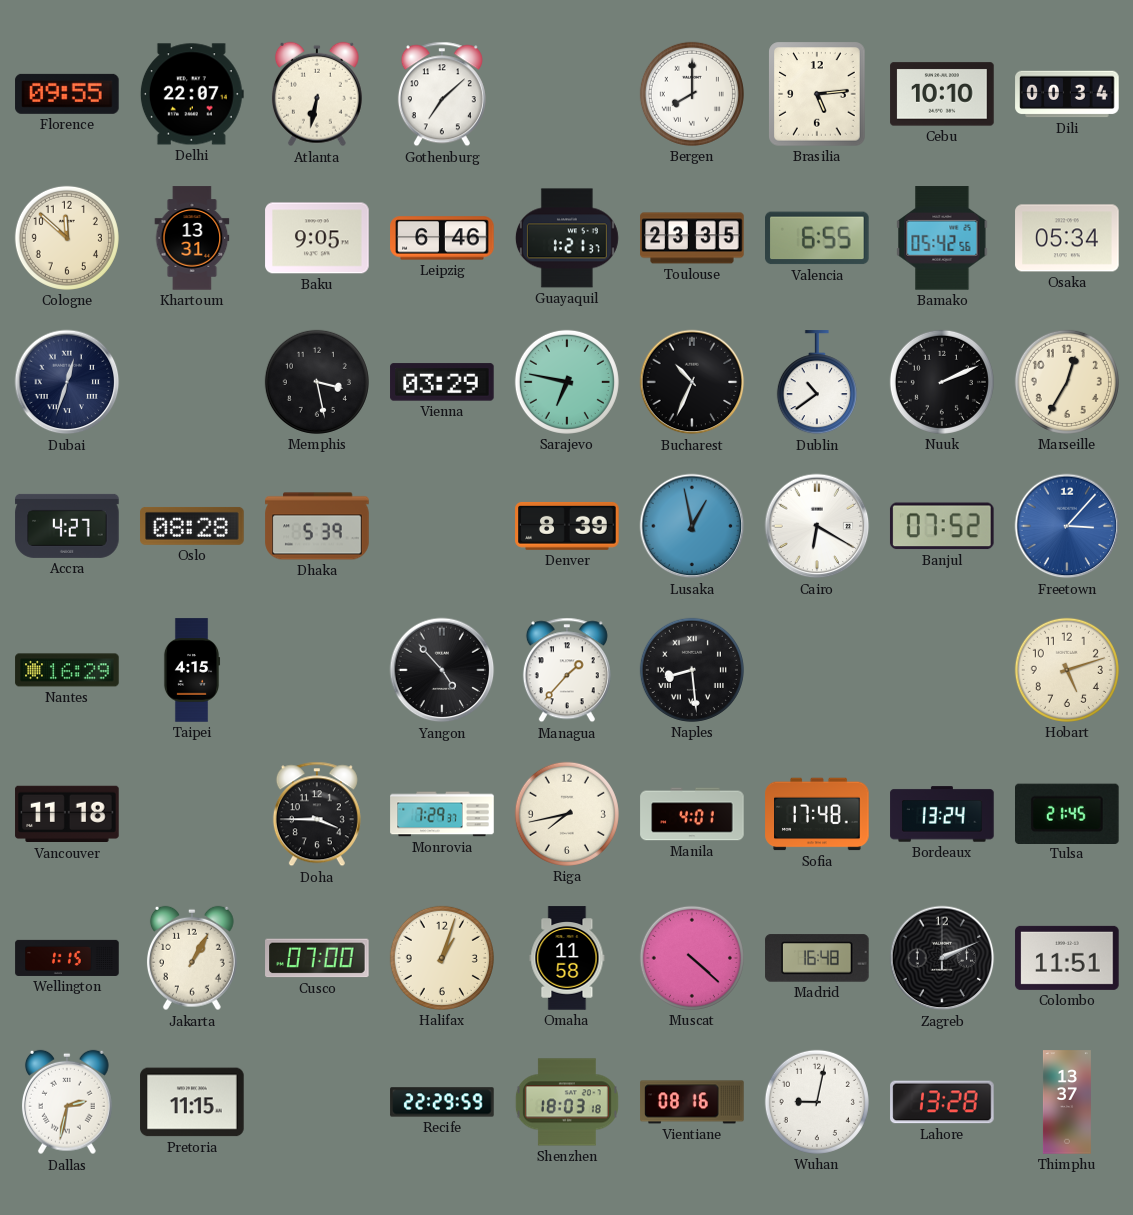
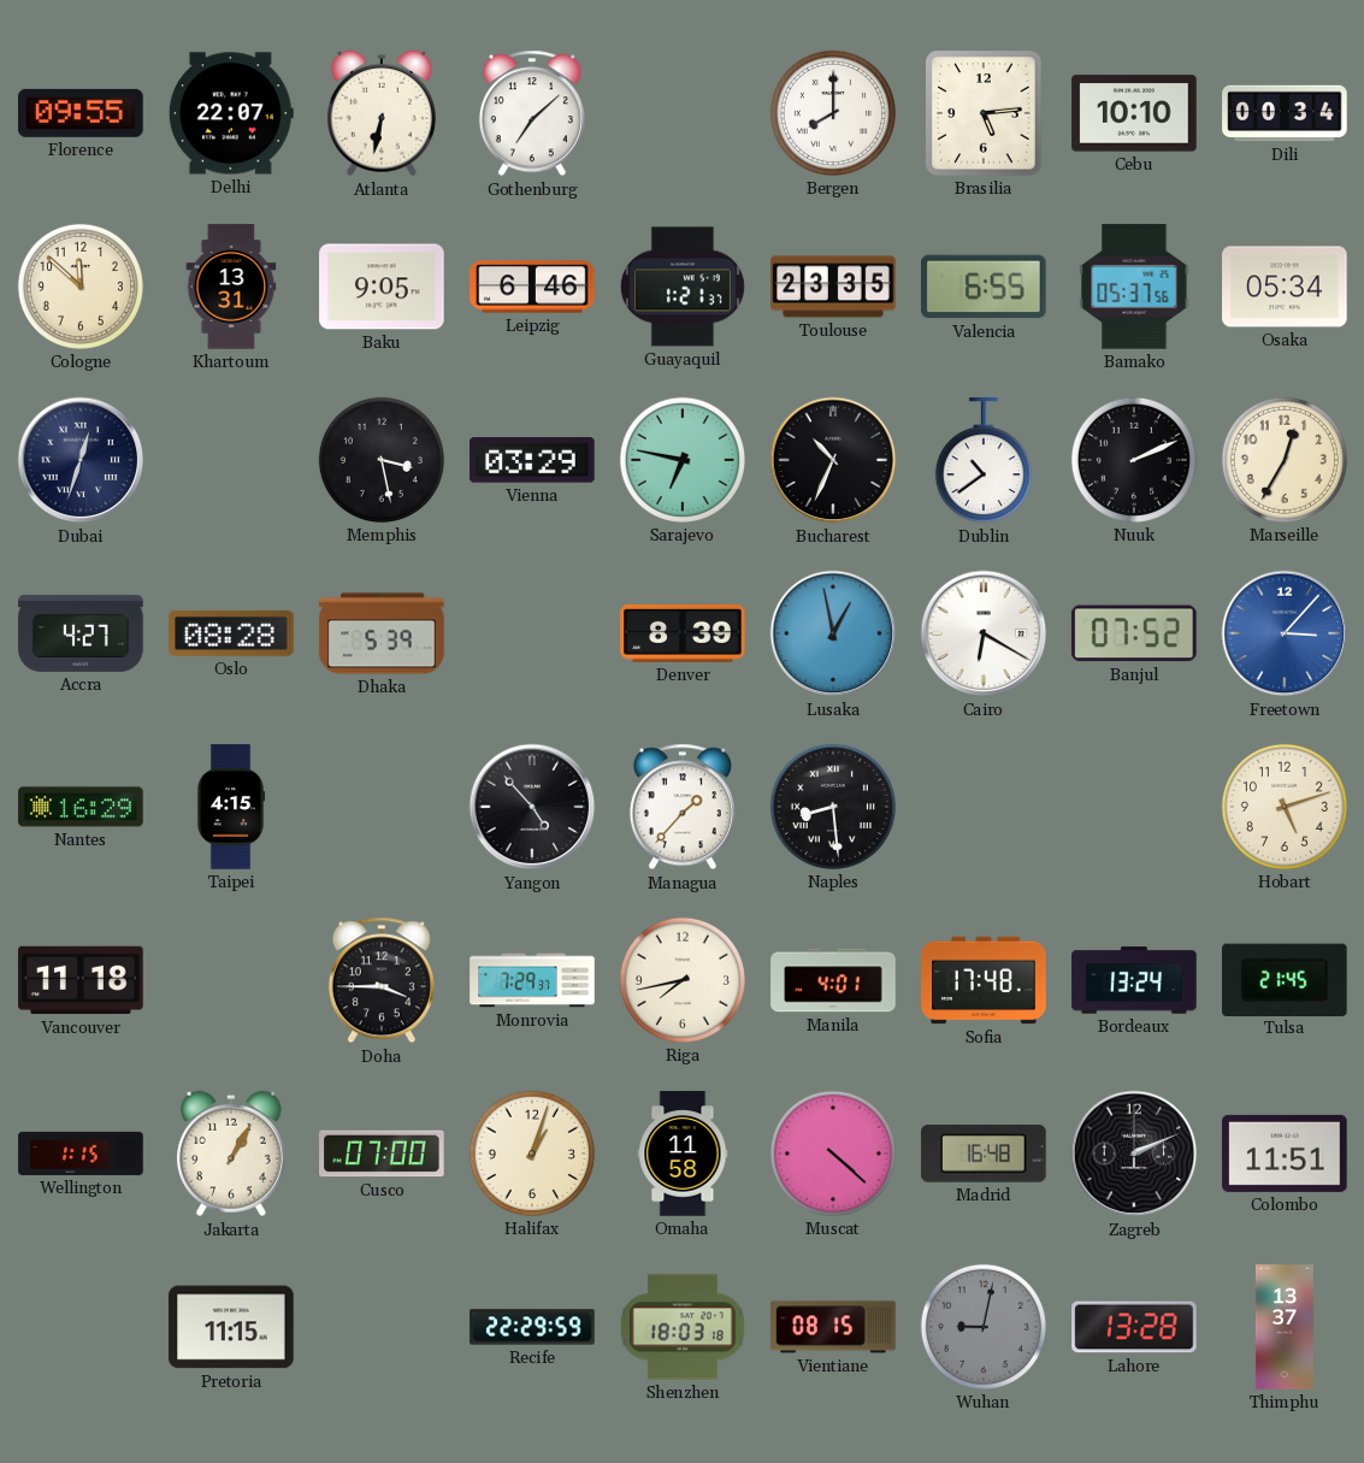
Bamako: 05:42 -> 05:37 (1134, 287)
Dallas: 2:32 -> none (67, 1102)
Vientiane: 08:16 -> 08:15 (833, 1327)
Wuhan dial: white -> grey (984, 1327)
